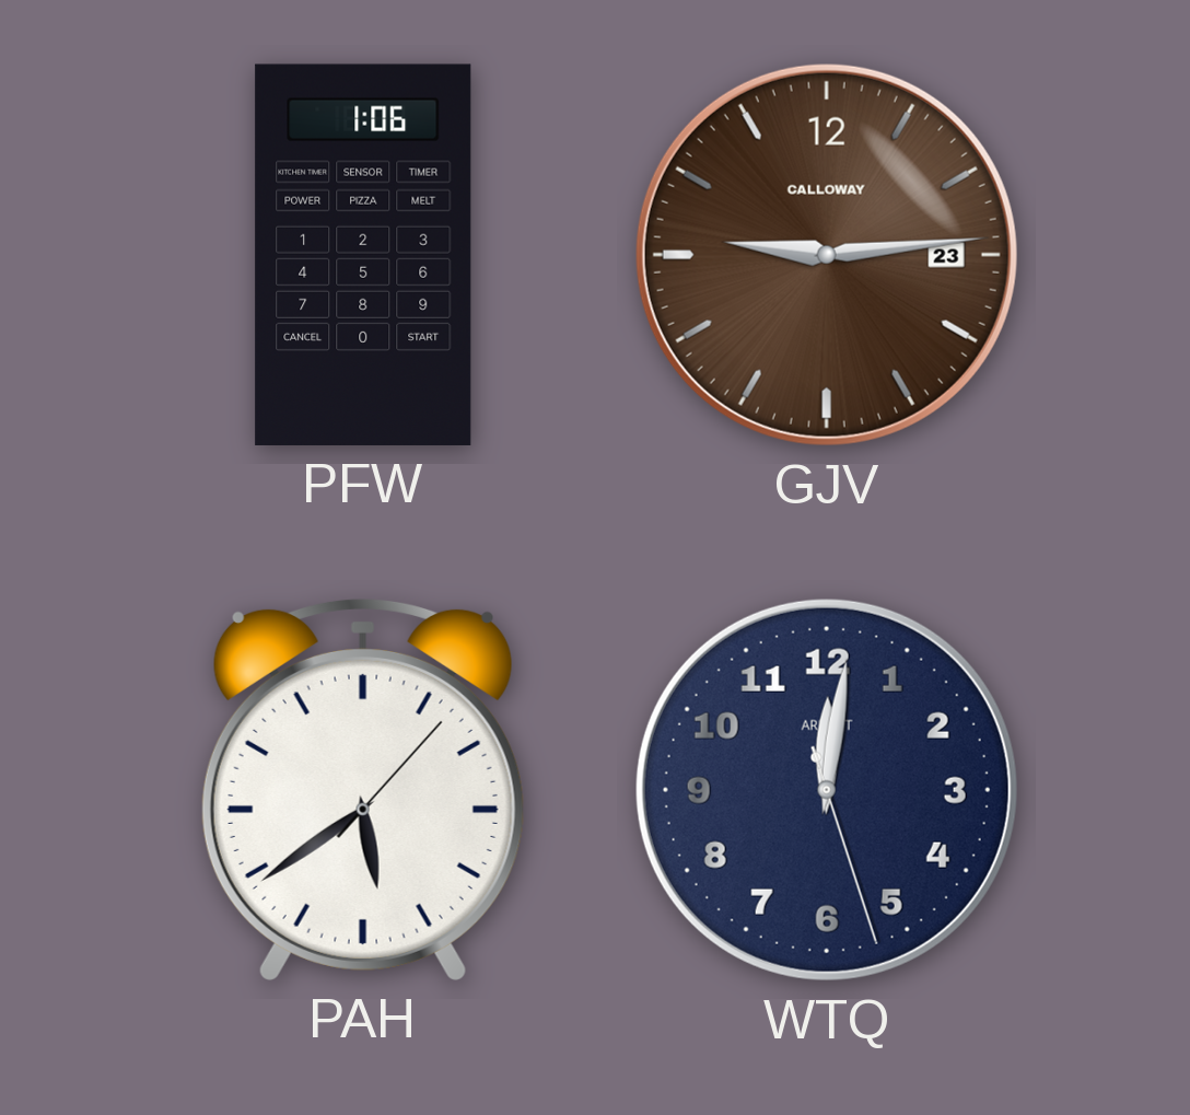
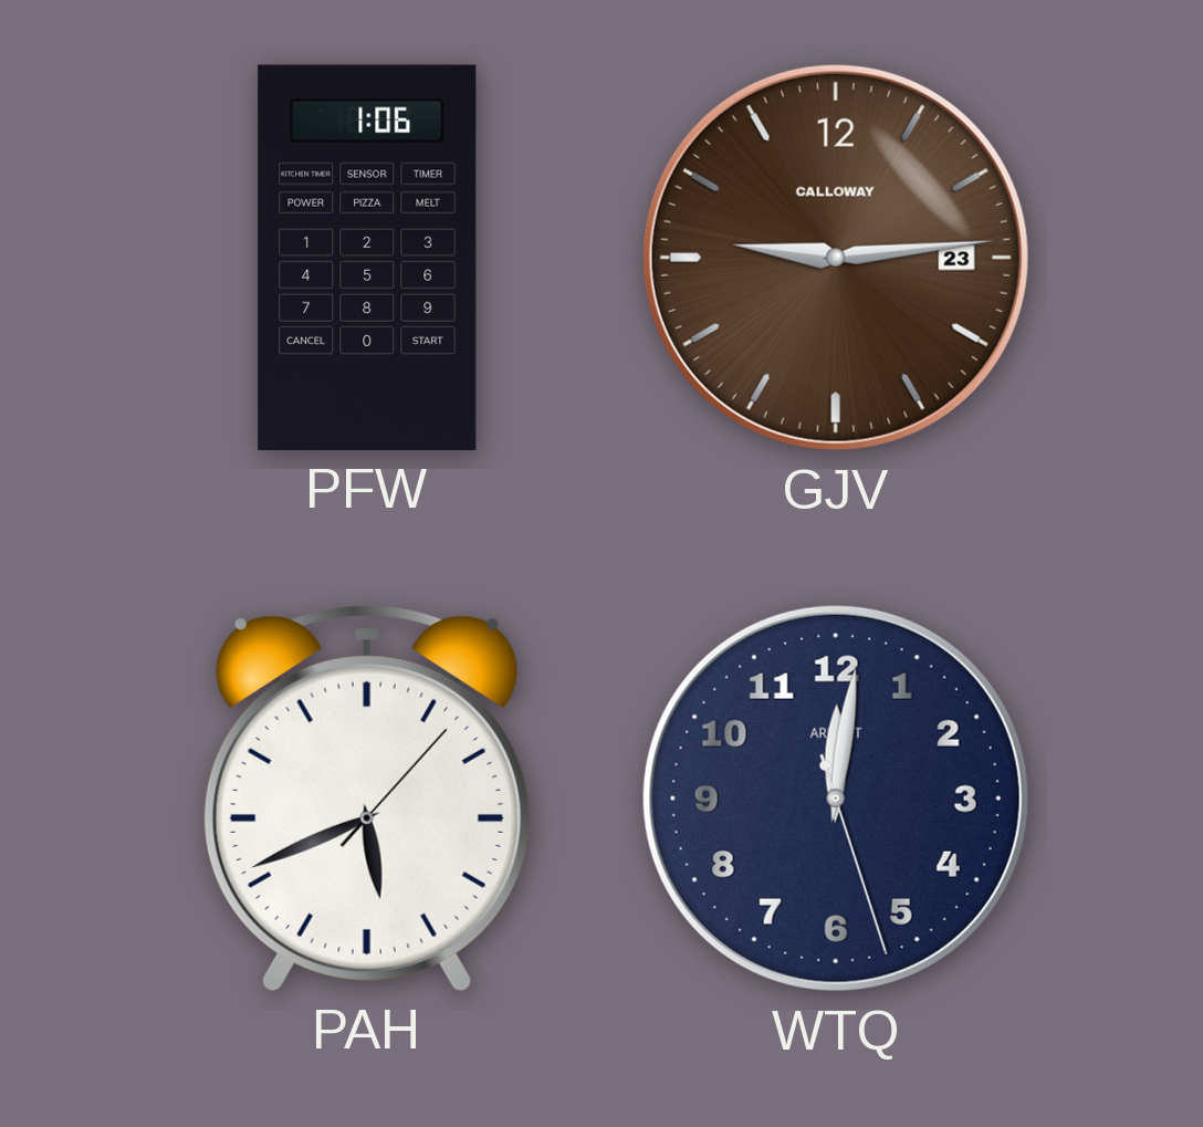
PAH: 5:39 -> 5:41 (367, 797)
